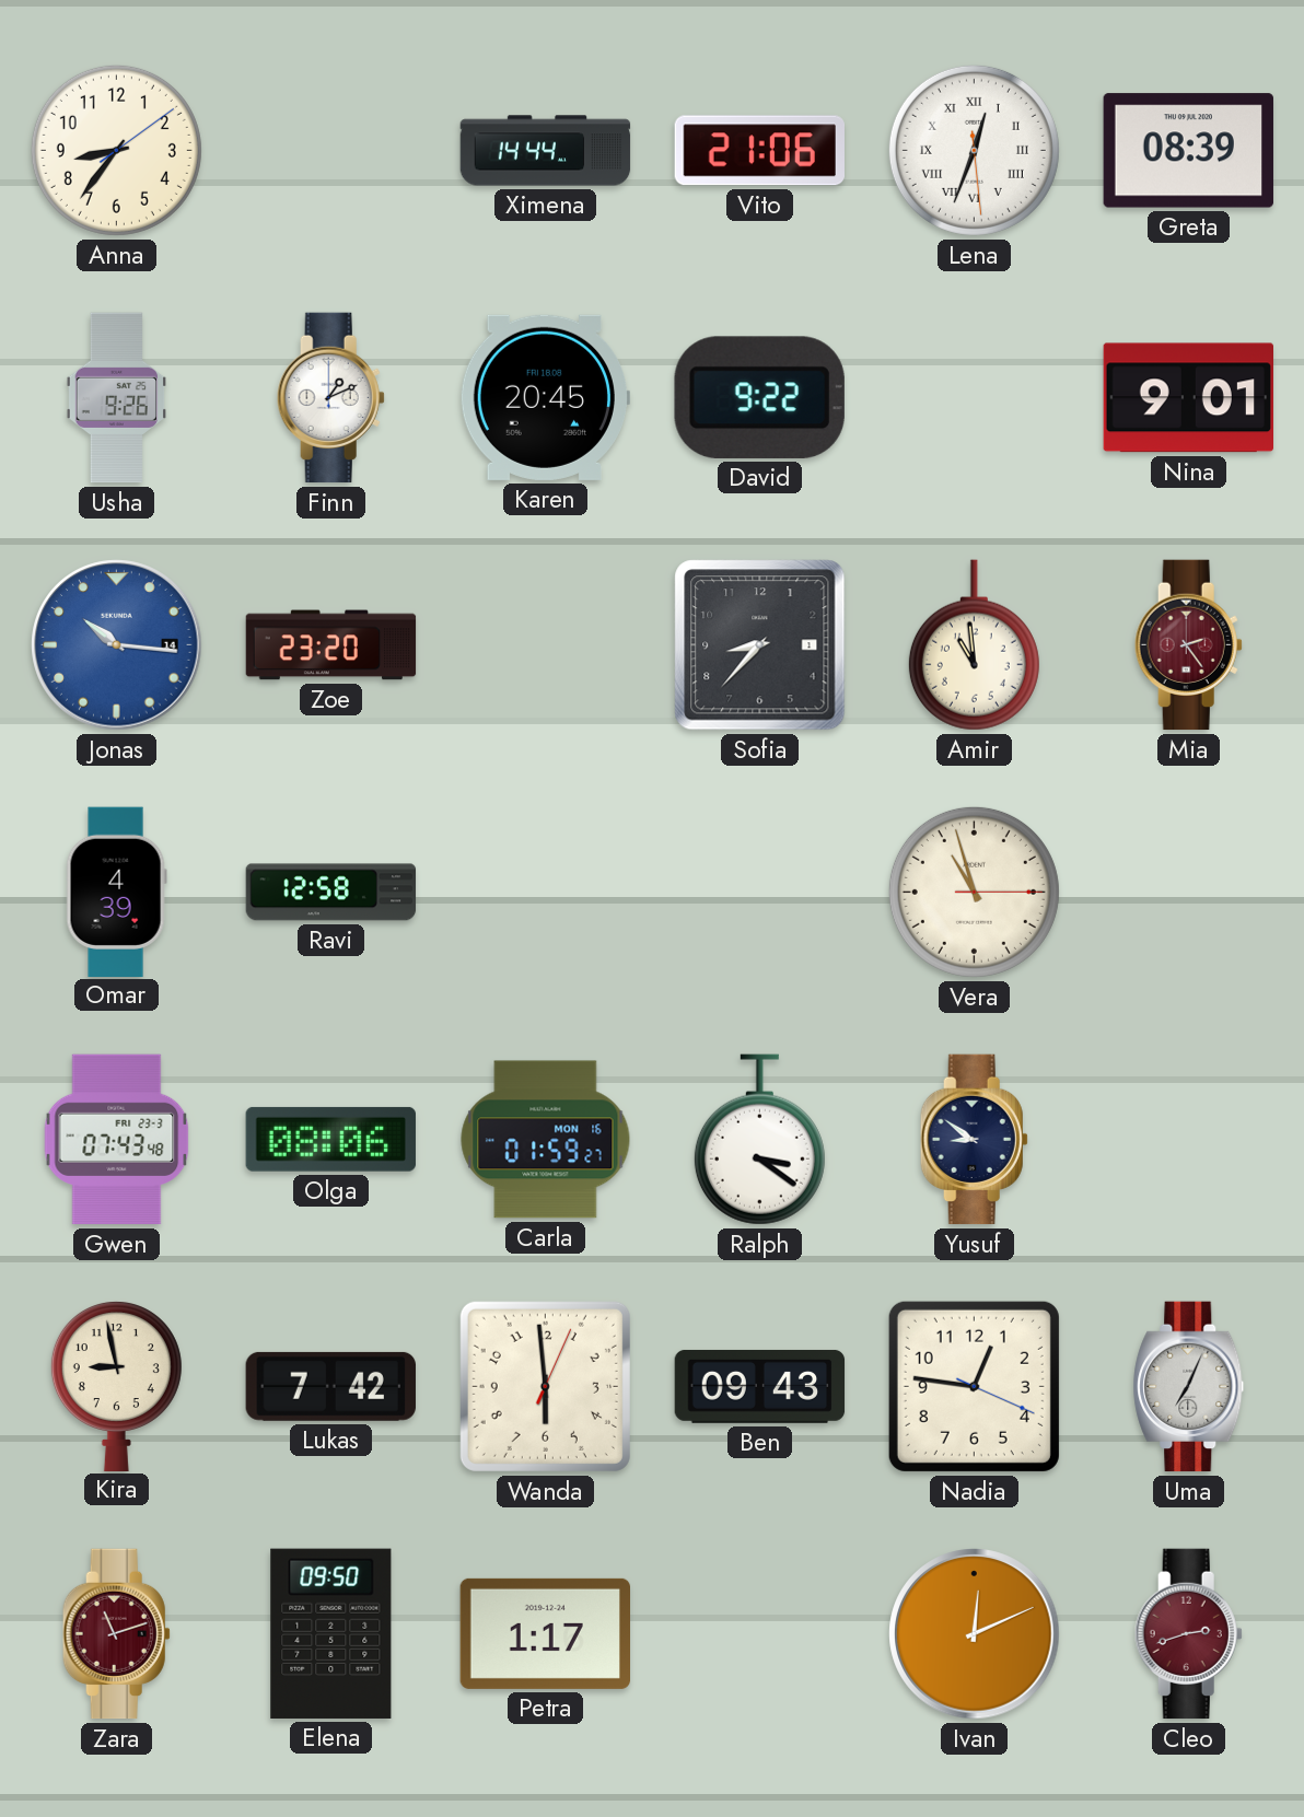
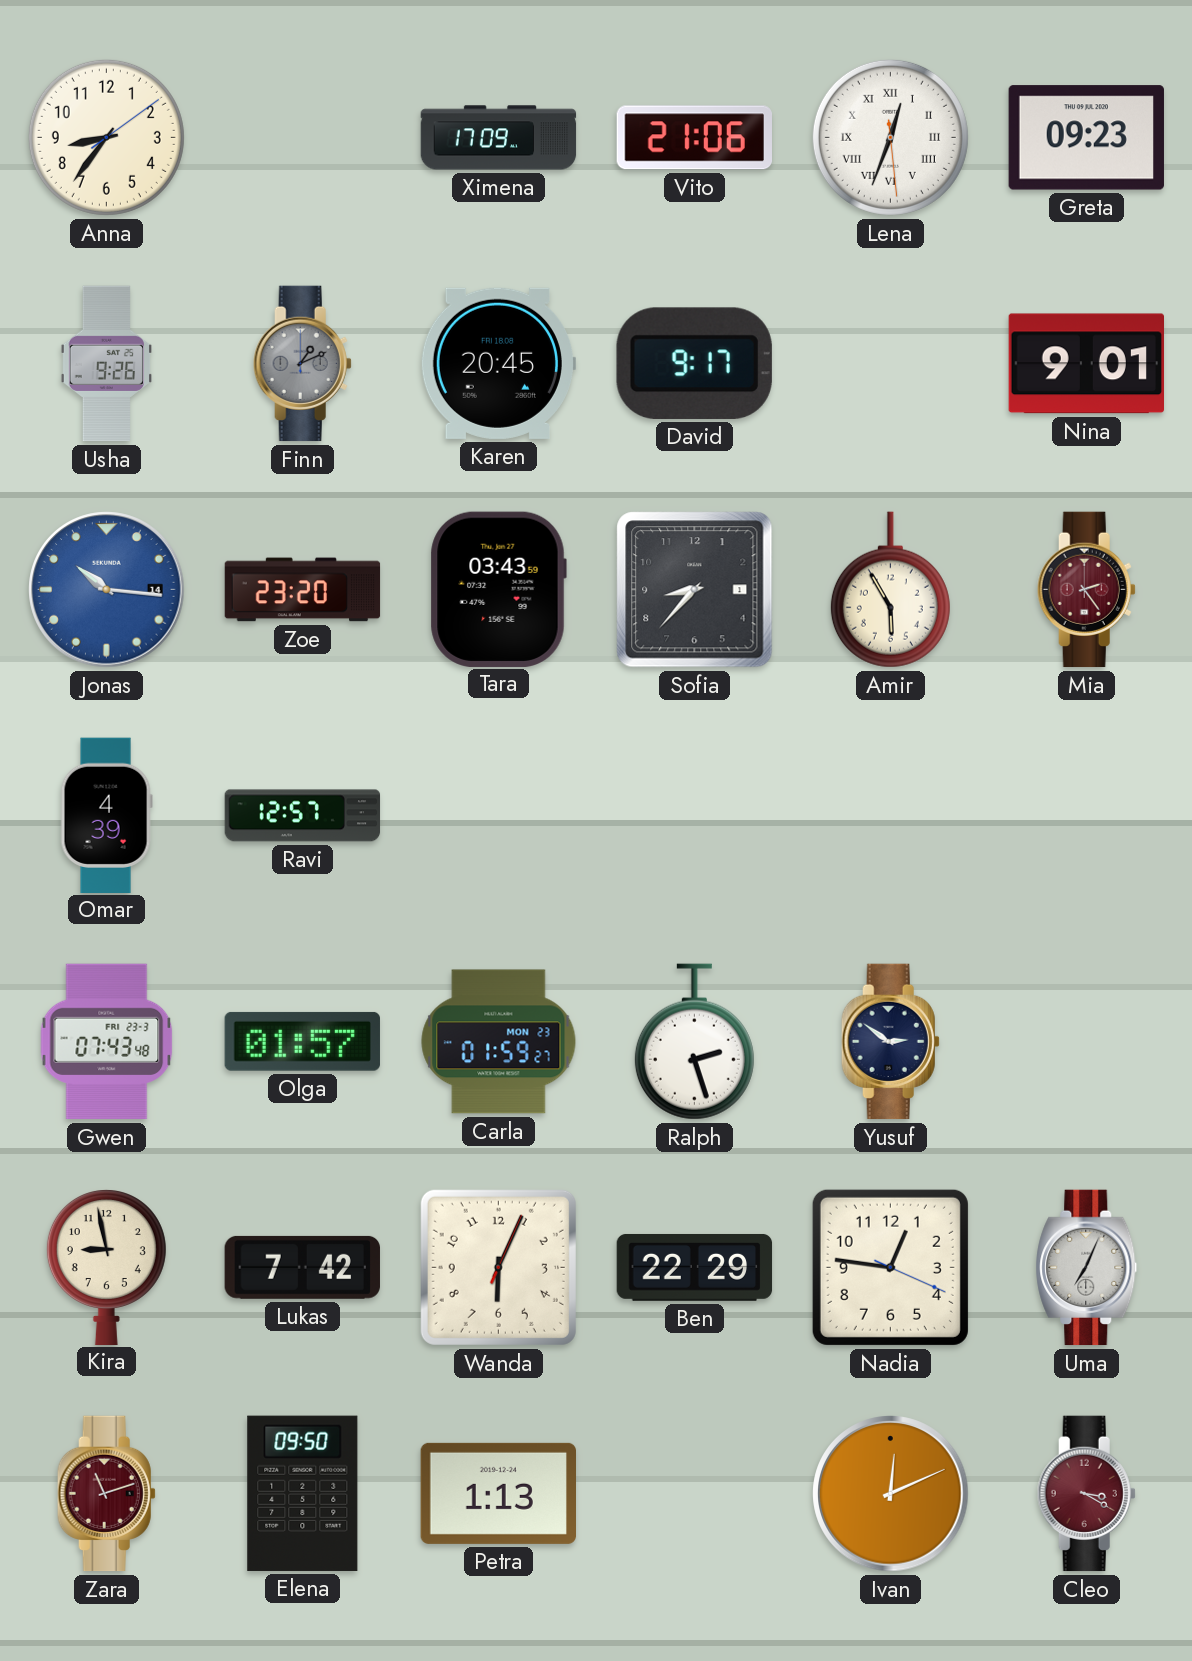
Ximena: 14:44 -> 17:09 (499, 138)
Greta: 08:39 -> 09:23 (1086, 138)
Finn dial: white -> grey (302, 364)
David: 9:22 -> 9:17 (694, 363)
Tara: none -> 03:43 (498, 589)
Amir: 10:59 -> 5:55 (890, 590)
Ravi: 12:58 -> 12:57 (303, 816)
Vera: 10:57 -> none (974, 892)
Olga: 08:06 -> 01:57 (302, 1041)
Carla date: MON 16 -> MON 23 (499, 1042)
Ralph: 3:21 -> 2:27 (694, 1042)
Yusuf: 8:51 -> 2:51 (890, 1042)
Wanda: 5:59 -> 6:04 (498, 1267)
Ben: 09:43 -> 22:29 (695, 1267)
Petra: 1:17 -> 1:13 (498, 1493)
Cleo: 2:42 -> 3:20 (1086, 1494)
